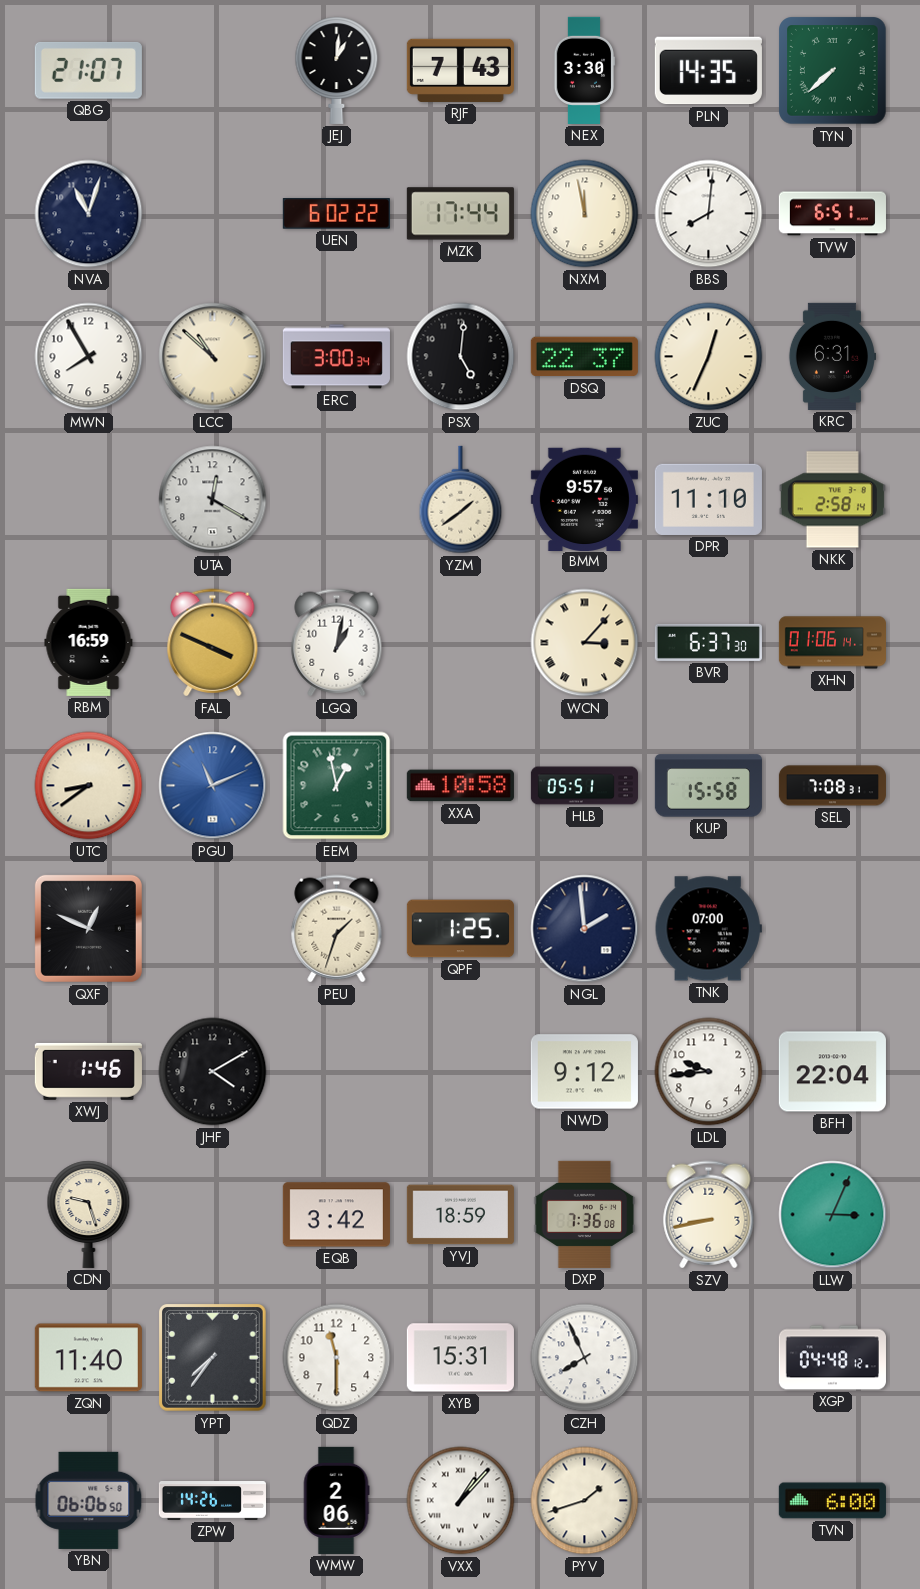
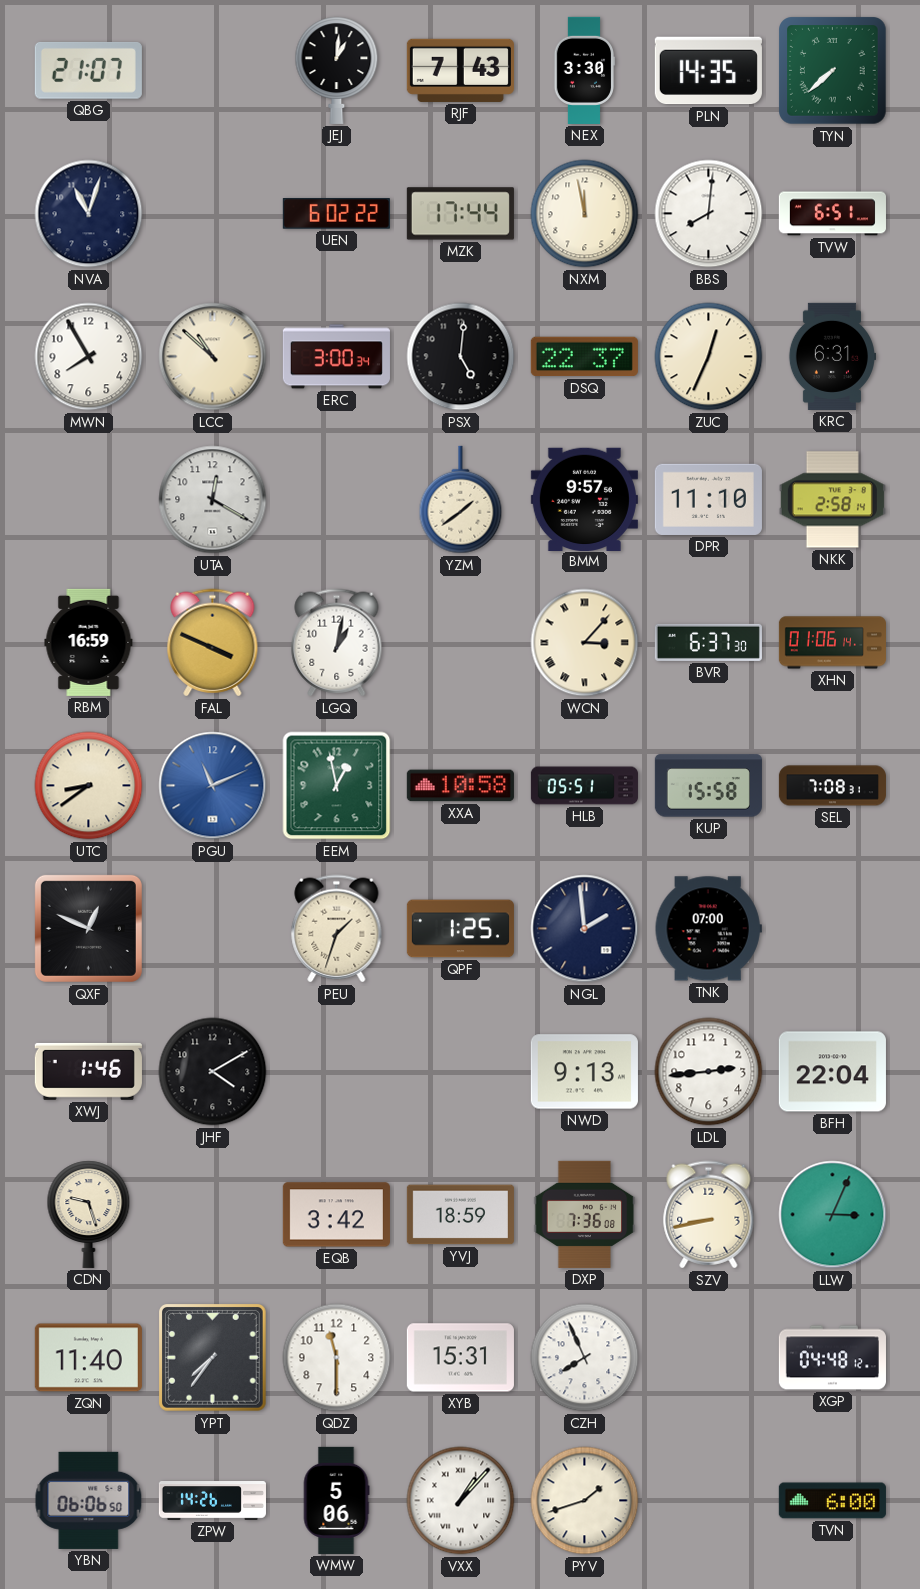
NWD: 9:12 -> 9:13 (584, 1072)
LDL: 9:44 -> 2:44 (709, 1072)
WMW: 2:06 -> 5:06 (336, 1500)
